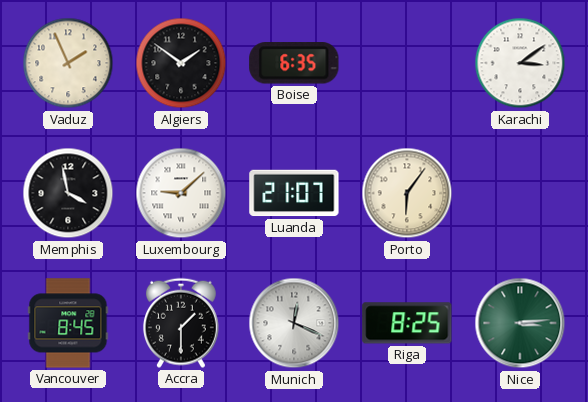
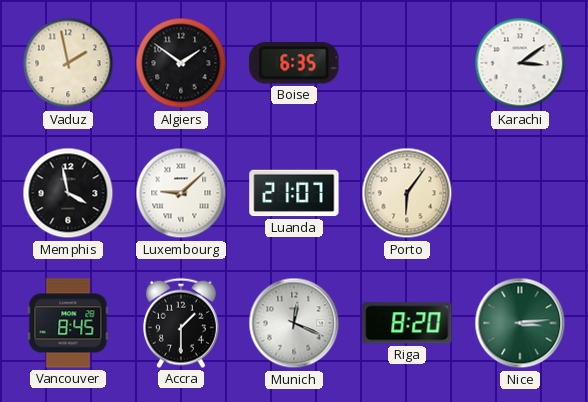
Vaduz: 1:56 -> 1:58 (68, 63)
Riga: 8:25 -> 8:20 (407, 323)
